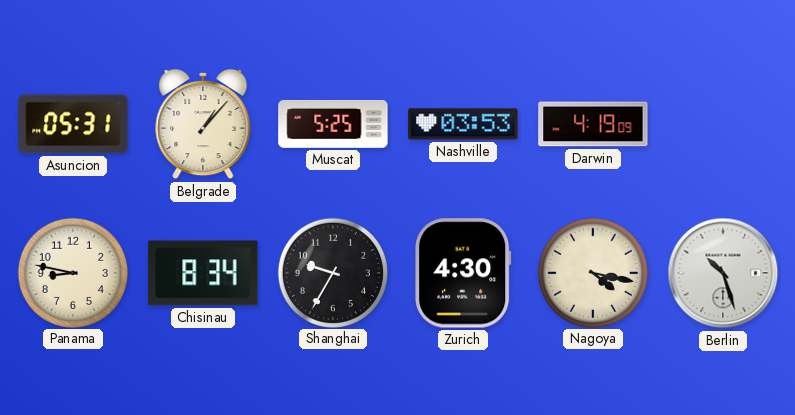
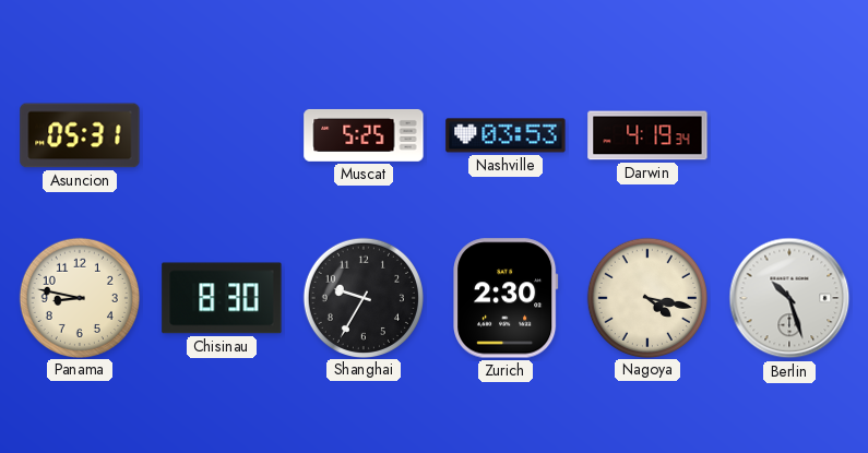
Belgrade: 1:07 -> none (203, 124)
Darwin: 4:19:09 -> 4:19:34 (647, 135)
Chisinau: 8:34 -> 8:30 (222, 298)
Zurich: 4:30 -> 2:30 (506, 298)
